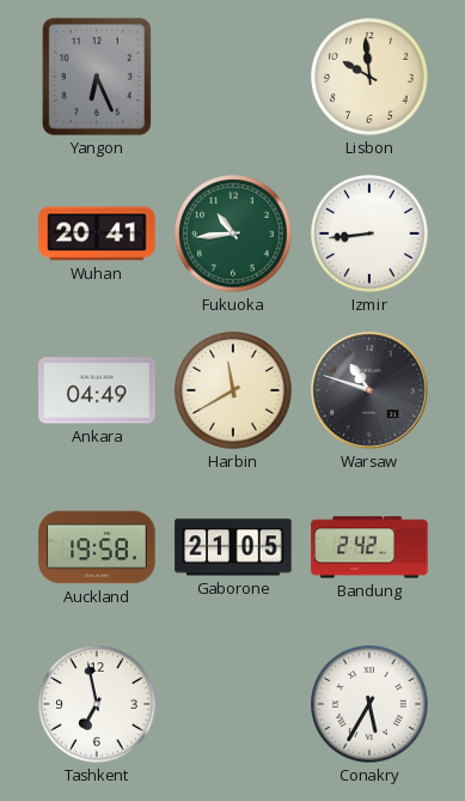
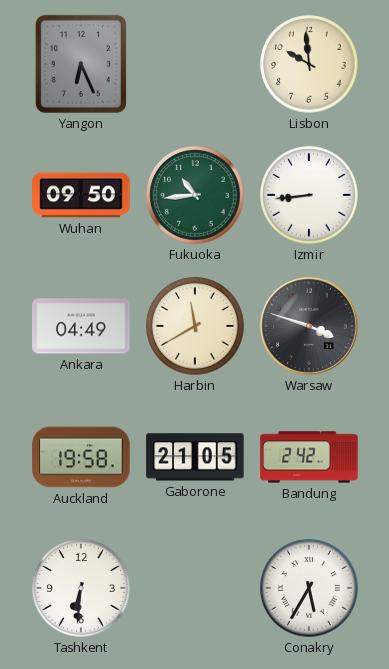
Wuhan: 20:41 -> 09:50 (81, 195)
Warsaw: 10:48 -> 3:48 (309, 326)
Tashkent: 6:58 -> 6:31 (81, 588)
